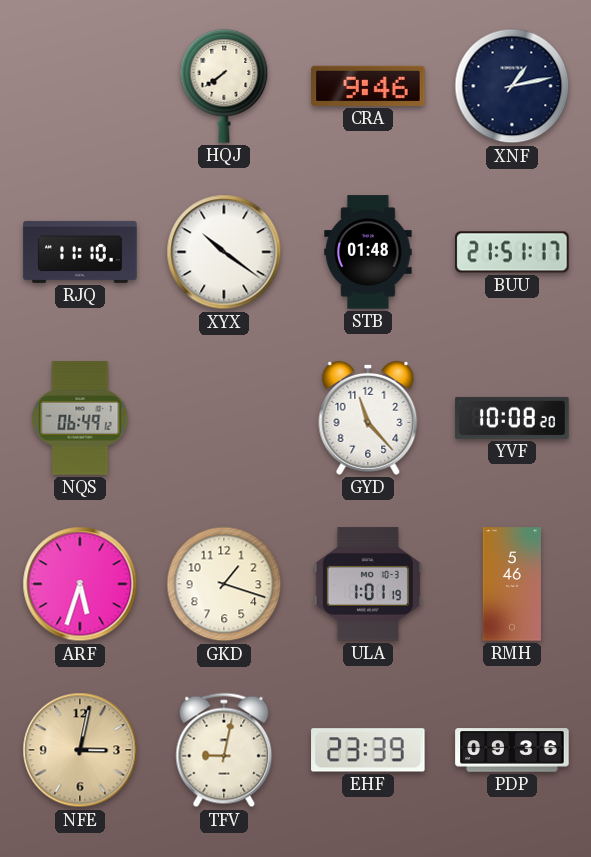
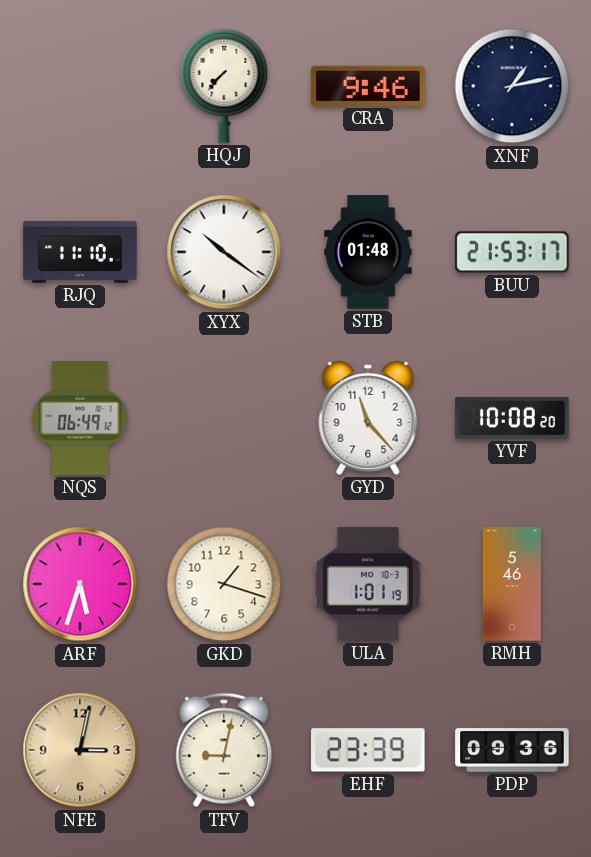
HQJ: 7:39 -> 7:37 (224, 87)
BUU: 21:51 -> 21:53 (512, 252)
